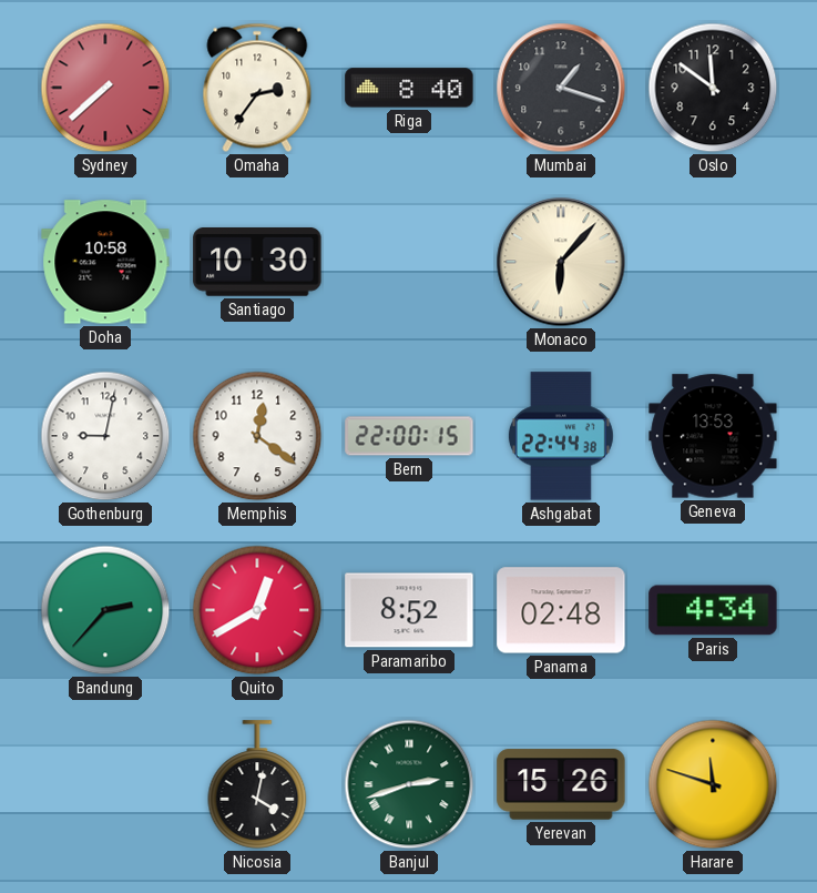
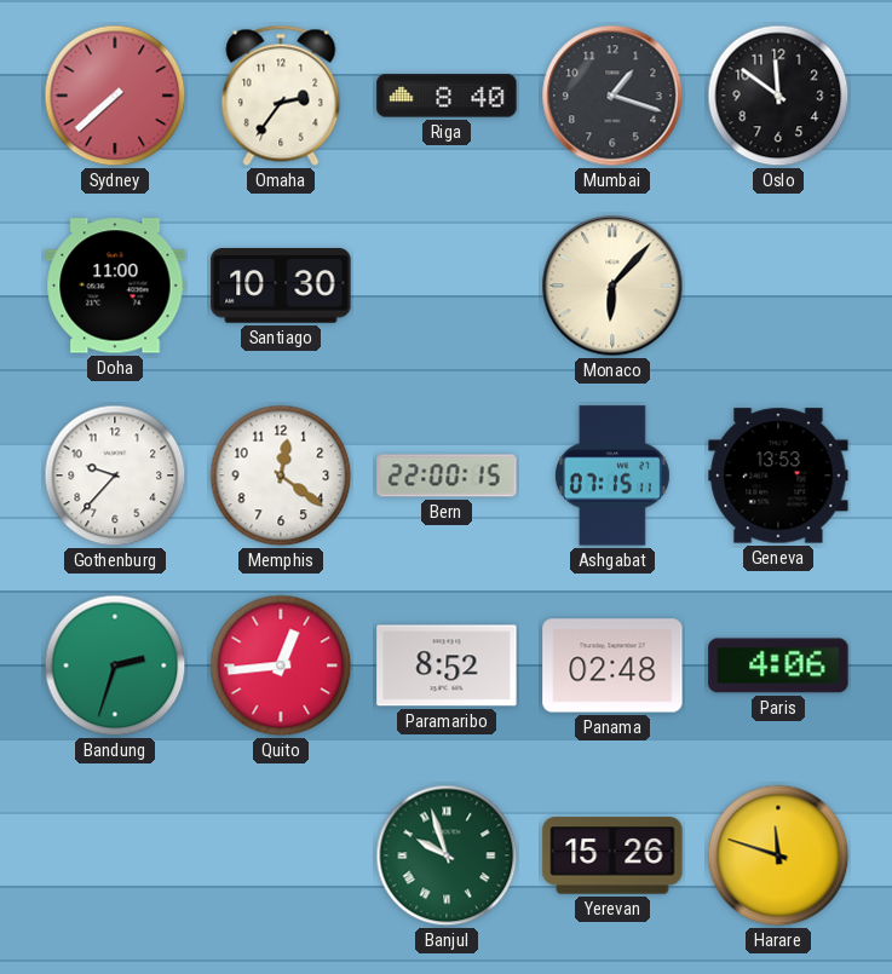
Doha: 10:58 -> 11:00 (115, 286)
Gothenburg: 9:02 -> 9:37 (115, 476)
Ashgabat: 22:44 -> 07:15 (612, 476)
Bandung: 2:37 -> 2:33 (115, 665)
Quito: 12:40 -> 12:44 (281, 665)
Paris: 4:34 -> 4:06 (778, 665)
Nicosia: 4:02 -> none (257, 784)
Banjul: 2:42 -> 9:57 (447, 855)
